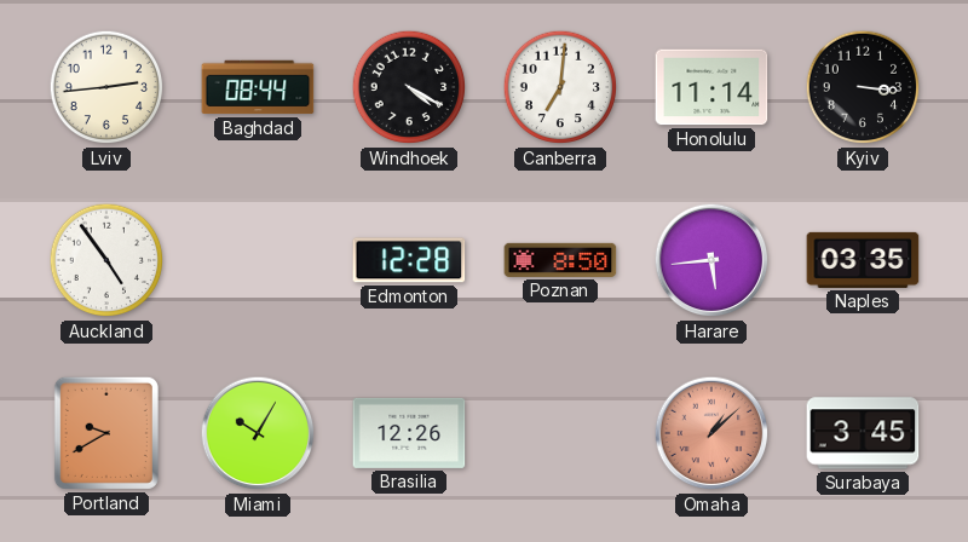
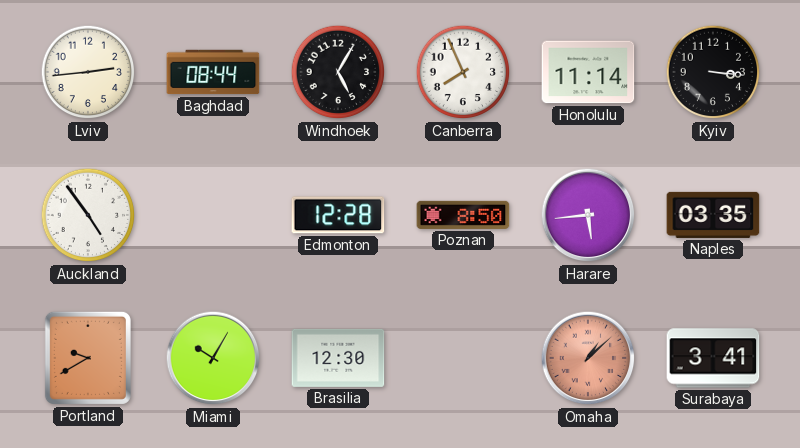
Windhoek: 4:20 -> 5:05 (338, 72)
Canberra: 7:01 -> 7:56 (463, 72)
Brasilia: 12:26 -> 12:30 (338, 358)
Surabaya: 3:45 -> 3:41 (713, 358)
